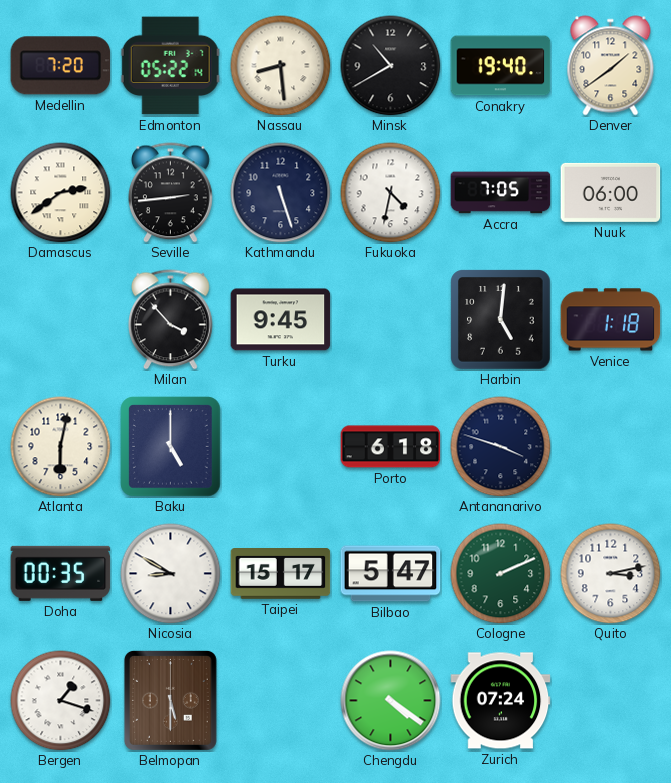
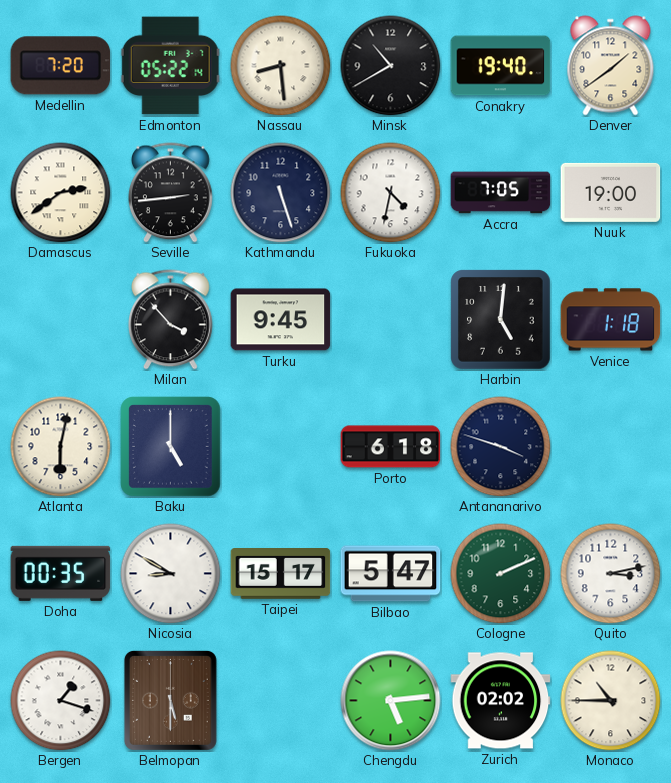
Nuuk: 06:00 -> 19:00 (611, 192)
Chengdu: 4:21 -> 5:14 (391, 701)
Zurich: 07:24 -> 02:02 (501, 701)
Monaco: none -> 10:45 (611, 701)
